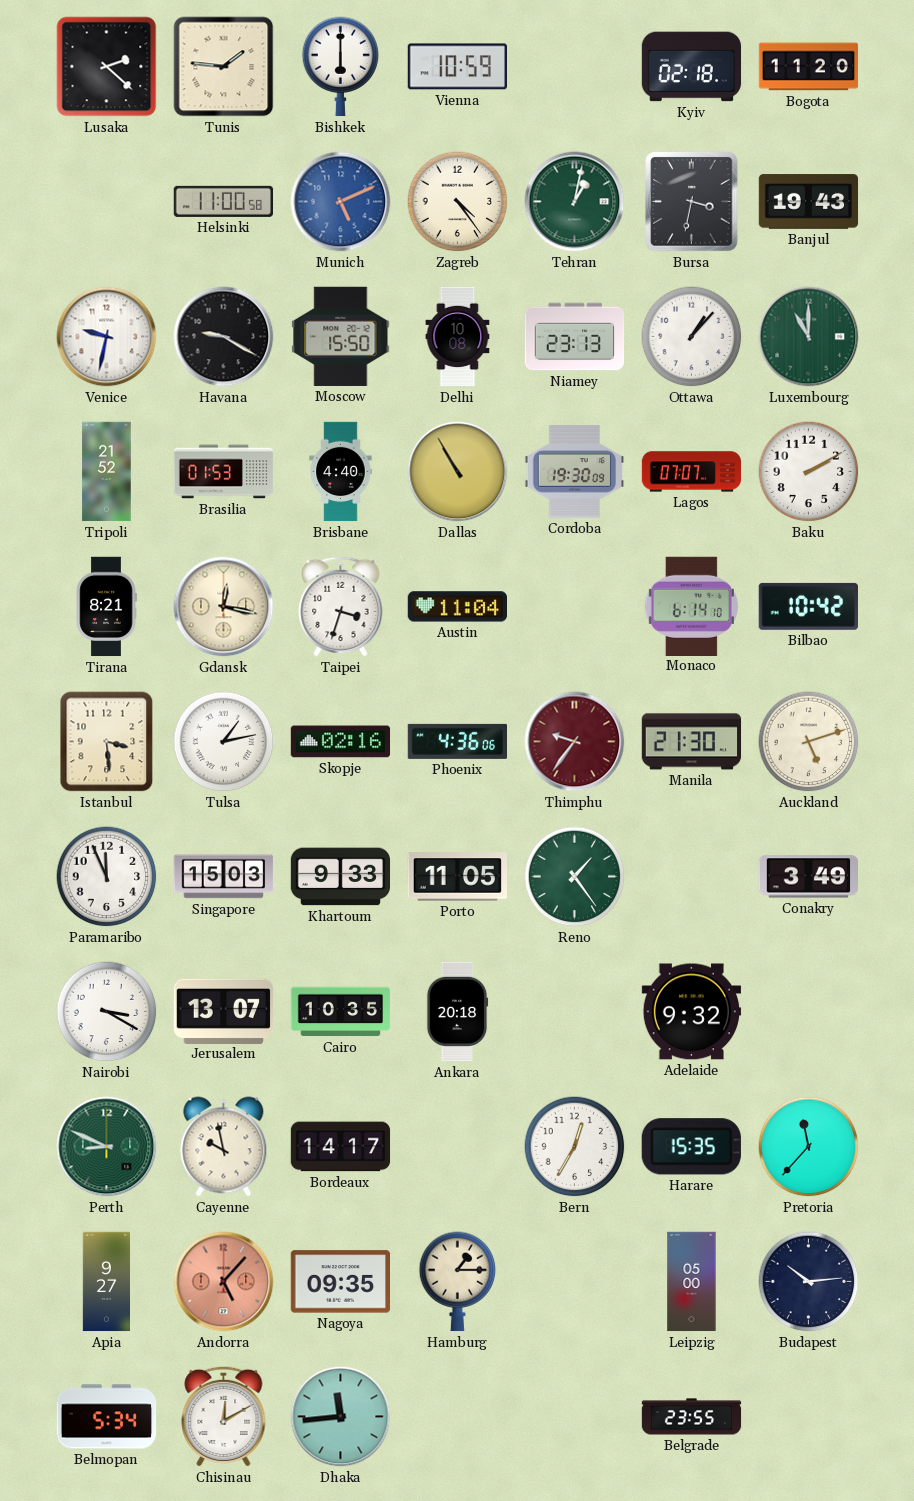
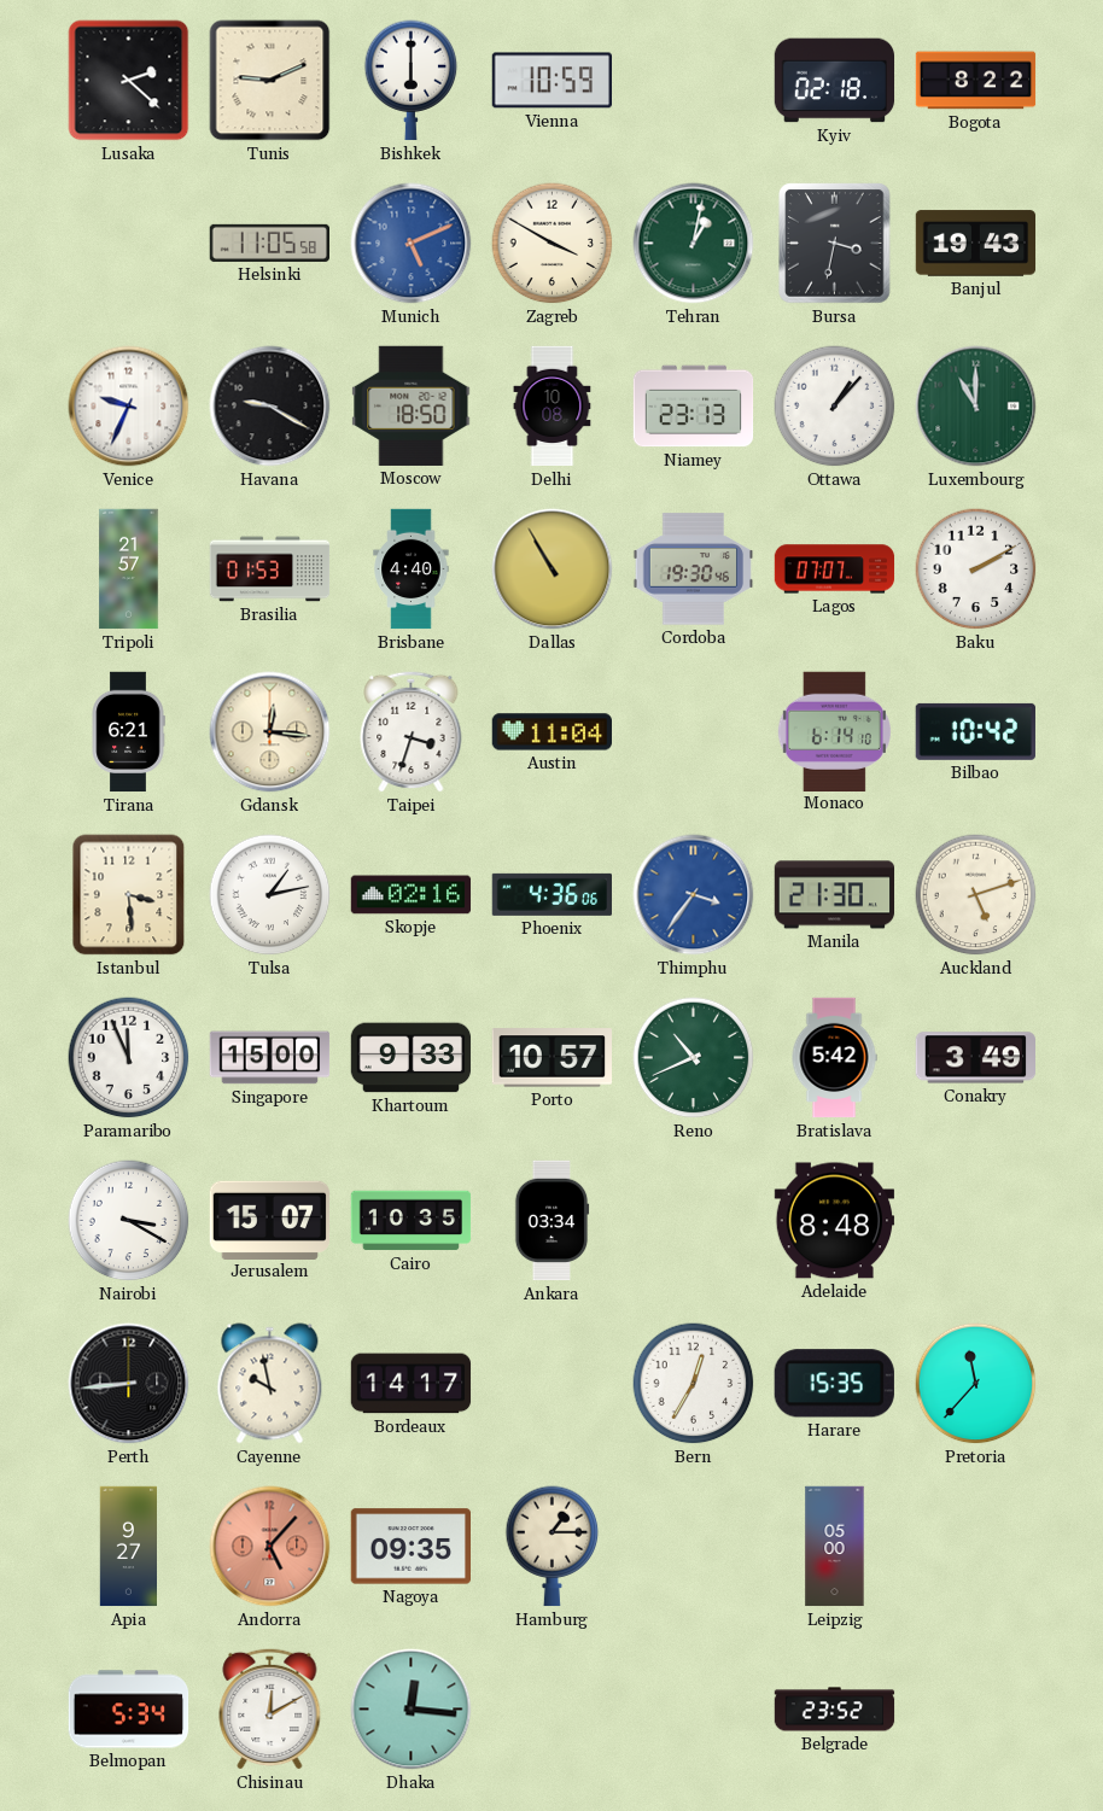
Tunis: 1:46 -> 9:11 (270, 81)
Bogota: 11:20 -> 8:22 (976, 81)
Helsinki: 11:00 -> 11:05 (269, 243)
Zagreb: 4:24 -> 3:50 (553, 244)
Venice: 9:32 -> 9:34 (129, 407)
Moscow: 15:50 -> 18:50 (412, 405)
Tripoli: 21:52 -> 21:57 (129, 569)
Cordoba: 19:30:09 -> 19:30:46 (693, 569)
Tirana: 8:21 -> 6:21 (128, 732)
Gdansk: 12:17 -> 12:16 (270, 732)
Thimphu: 9:36 -> 3:36 (694, 895)
Thimphu dial: burgundy -> blue (694, 895)
Singapore: 15:03 -> 15:00 (270, 1058)
Porto: 11:05 -> 10:57 (551, 1058)
Reno: 1:24 -> 10:41 (694, 1058)
Bratislava: none -> 5:42 (834, 1058)
Jerusalem: 13:07 -> 15:07 (269, 1220)
Ankara: 20:18 -> 03:34 (551, 1221)
Adelaide: 9:32 -> 8:48 (835, 1221)
Perth: 8:49 -> 8:44 (129, 1384)
Perth dial: green -> black (129, 1384)
Budapest: 10:14 -> none (809, 1282)
Dhaka: 11:44 -> 12:16 (412, 1710)
Belgrade: 23:55 -> 23:52 (835, 1710)
